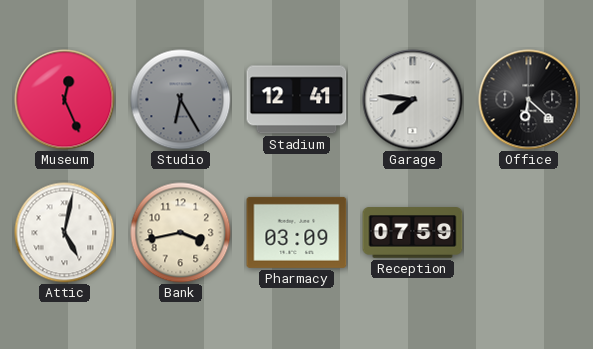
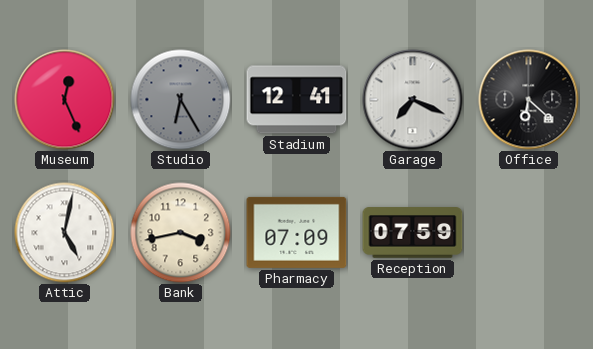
Garage: 7:46 -> 7:19 (413, 100)
Pharmacy: 03:09 -> 07:09 (297, 232)
